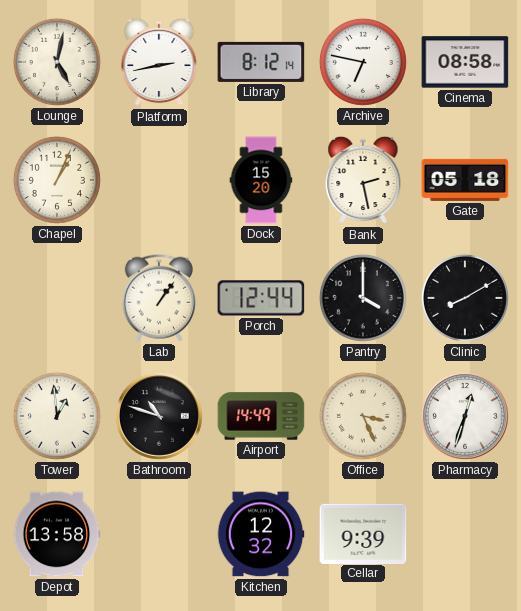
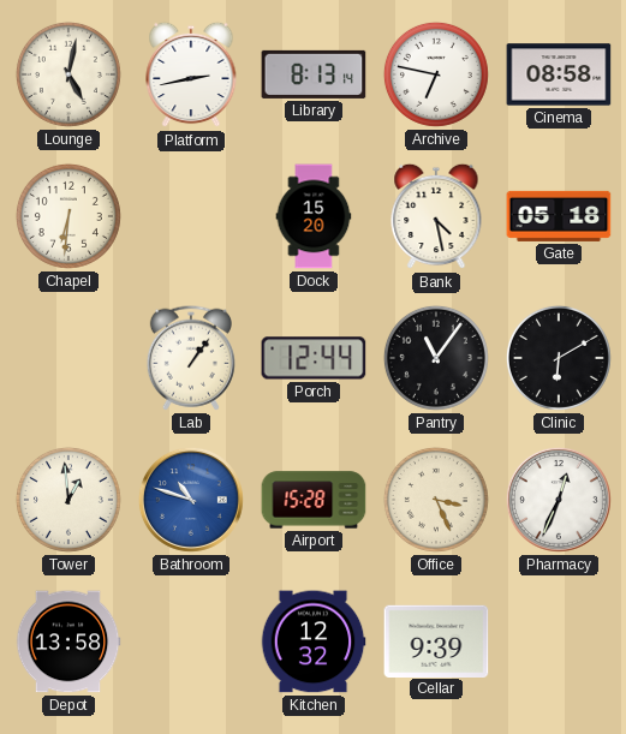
Library: 8:12 -> 8:13 (314, 74)
Chapel: 1:04 -> 6:31 (68, 216)
Bank: 2:28 -> 4:28 (436, 216)
Pantry: 4:00 -> 11:06 (436, 358)
Clinic: 8:10 -> 6:10 (559, 358)
Bathroom dial: black -> blue (191, 500)
Airport: 14:49 -> 15:28 (314, 500)
Pharmacy: 12:33 -> 12:34 (559, 500)
